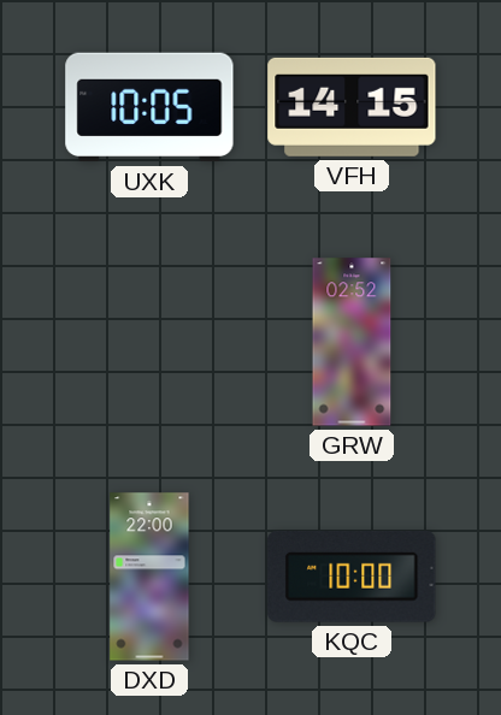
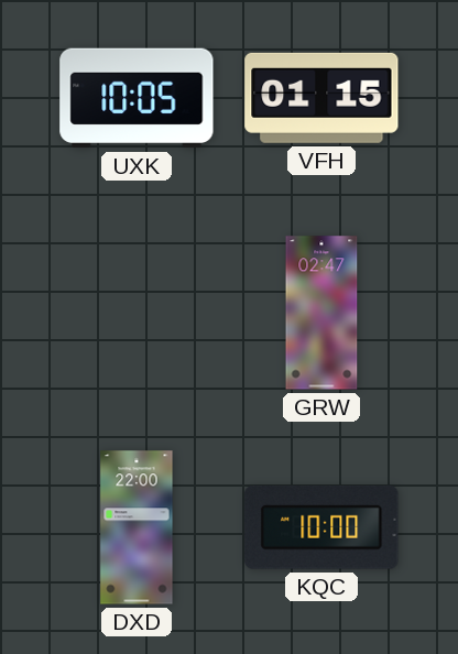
VFH: 14:15 -> 01:15 (321, 98)
GRW: 02:52 -> 02:47 (321, 313)
